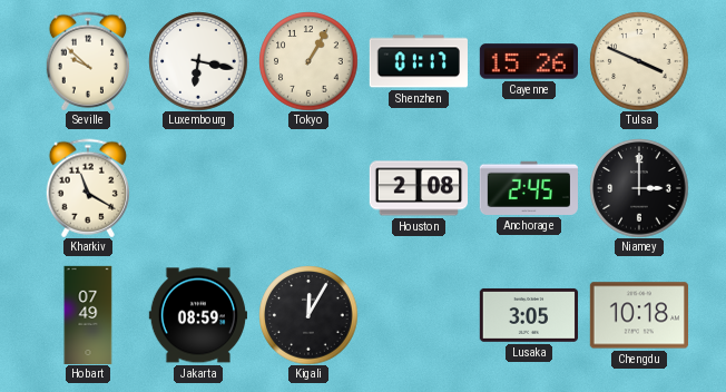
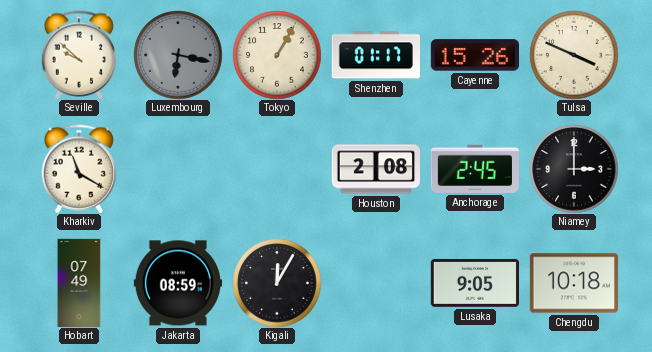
Luxembourg dial: white -> grey (178, 55)
Lusaka: 3:05 -> 9:05 (474, 283)
